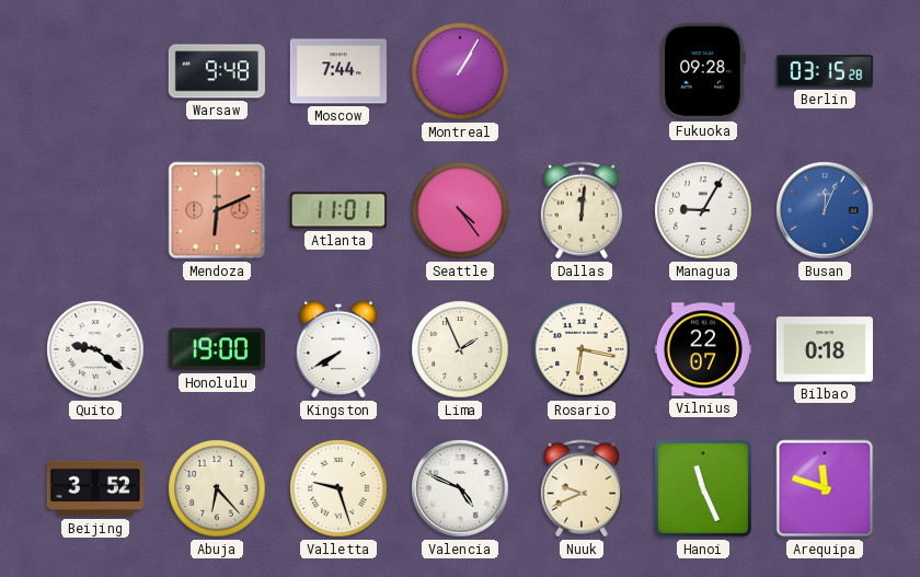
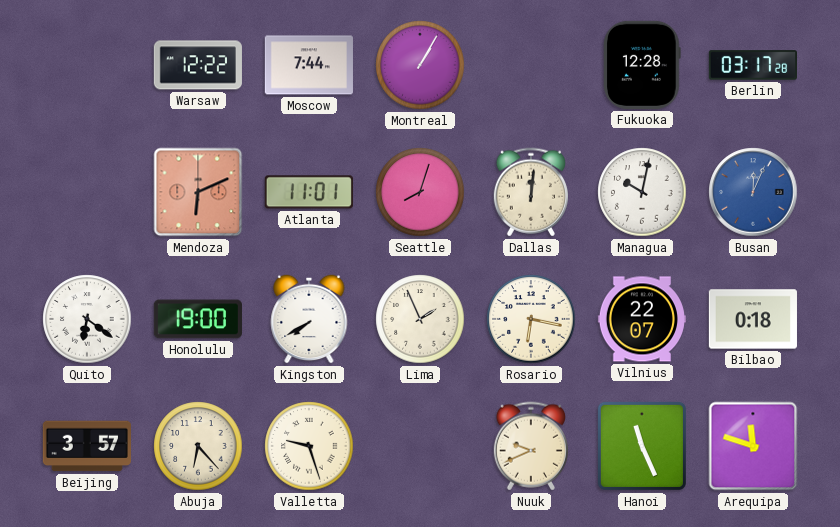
Warsaw: 9:48 -> 12:22 (198, 65)
Fukuoka: 09:28 -> 12:28 (642, 65)
Berlin: 03:15 -> 03:17 (753, 65)
Seattle: 4:24 -> 8:03 (420, 192)
Managua: 9:05 -> 10:02 (642, 192)
Quito: 9:21 -> 6:21 (87, 319)
Beijing: 3:52 -> 3:57 (87, 446)
Valencia: 4:49 -> none (460, 488)
